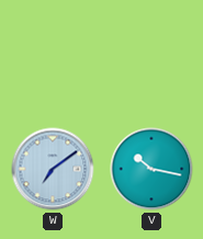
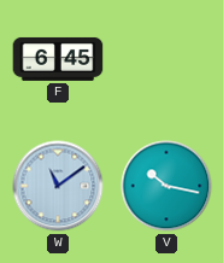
F: none -> 6:45 (58, 59)
W: 7:09 -> 11:09 (58, 186)
